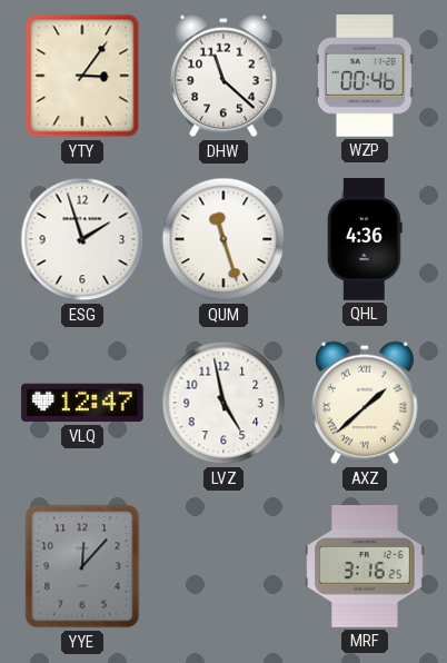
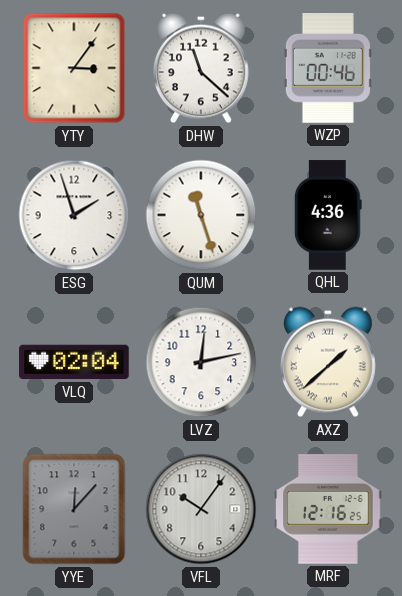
VLQ: 12:47 -> 02:04 (74, 362)
LVZ: 4:58 -> 12:13 (201, 362)
VFL: none -> 10:06 (201, 509)
MRF: 3:16 -> 12:16 (328, 509)
